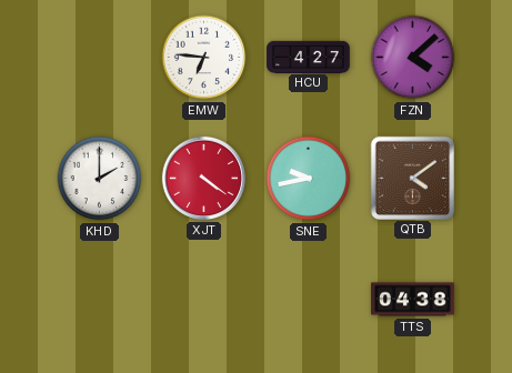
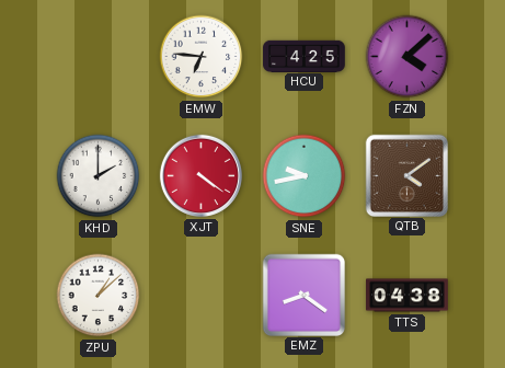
HCU: 4:27 -> 4:25 (305, 56)
ZPU: none -> 1:08 (99, 296)
EMZ: none -> 8:21 (303, 295)
